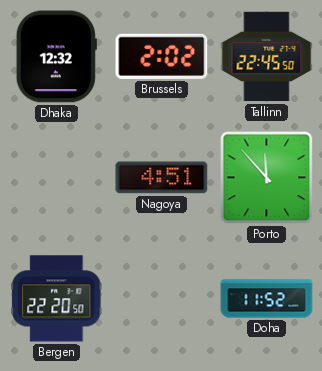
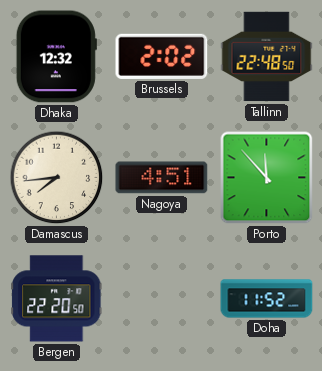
Tallinn: 22:45 -> 22:48 (267, 57)
Damascus: none -> 7:44 (57, 178)
